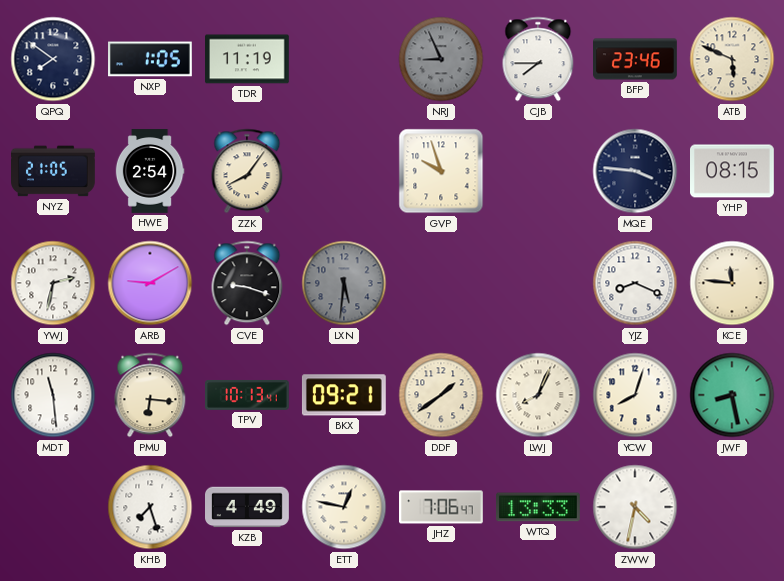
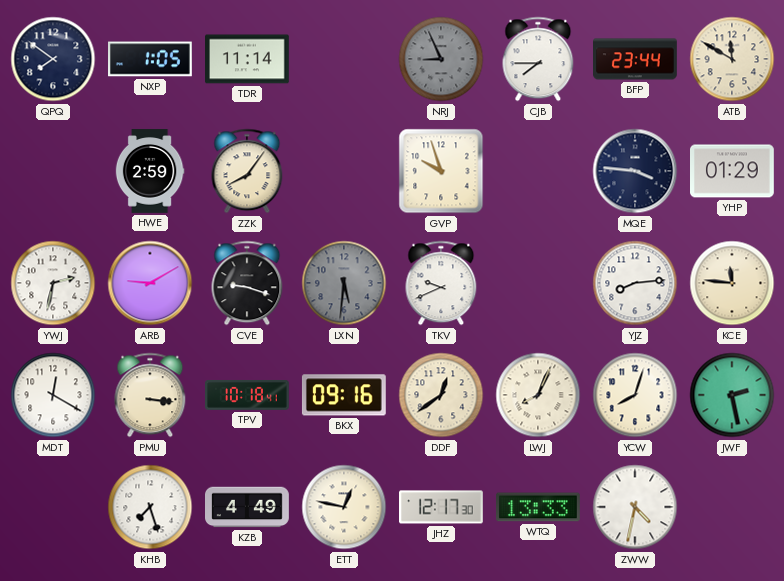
TDR: 11:19 -> 11:14 (248, 59)
BFP: 23:46 -> 23:44 (636, 59)
ATB: 5:49 -> 11:50 (732, 59)
NYZ: 21:05 -> none (54, 171)
HWE: 2:54 -> 2:59 (150, 171)
YHP: 08:15 -> 01:29 (733, 171)
TKV: none -> 9:41 (441, 283)
YJZ: 8:19 -> 8:14 (635, 283)
MDT: 11:29 -> 12:20 (53, 395)
PMU: 6:16 -> 3:16 (150, 395)
TPV: 10:13 -> 10:18 (248, 395)
BKX: 09:21 -> 09:16 (344, 395)
DDF: 1:39 -> 12:39 (441, 395)
JWF: 8:28 -> 2:28 (732, 395)
JHZ: 7:06 -> 12:17 (442, 507)
